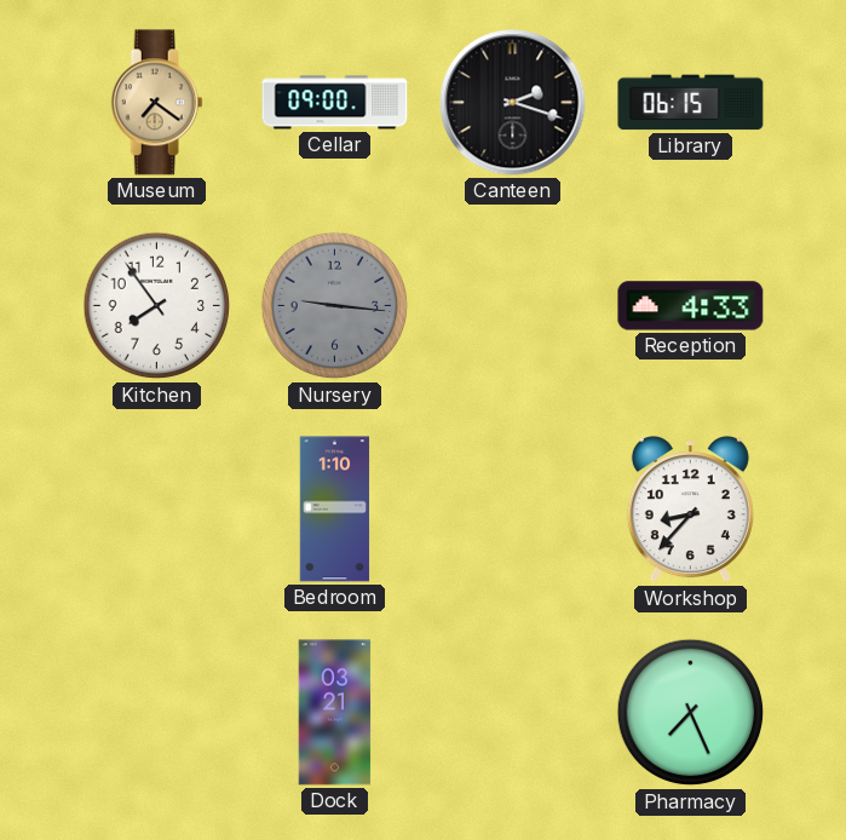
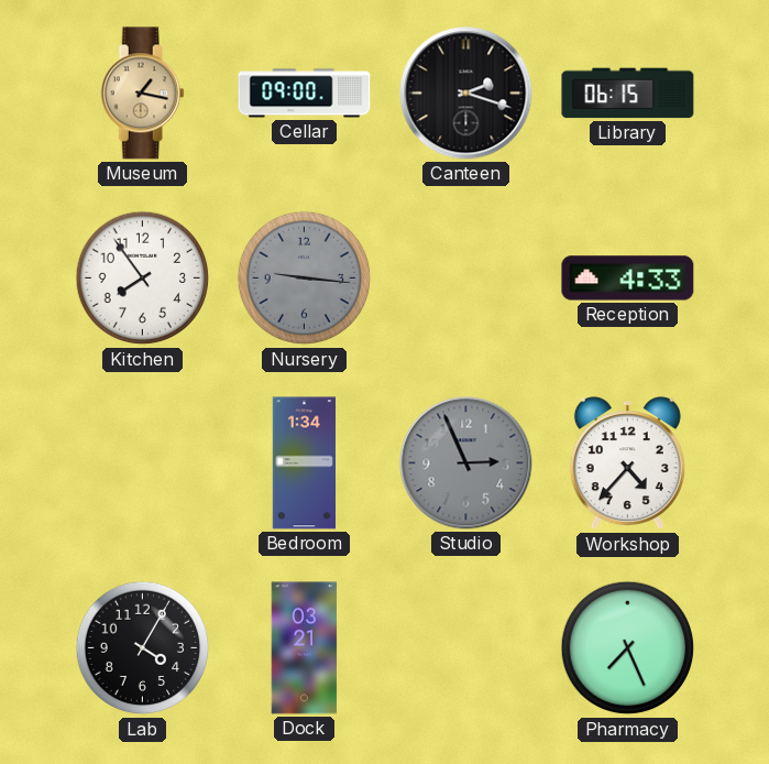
Museum: 7:21 -> 1:17 (142, 94)
Bedroom: 1:10 -> 1:34 (305, 463)
Studio: none -> 2:56 (466, 463)
Workshop: 8:37 -> 4:37 (627, 463)
Lab: none -> 4:05 (143, 648)
